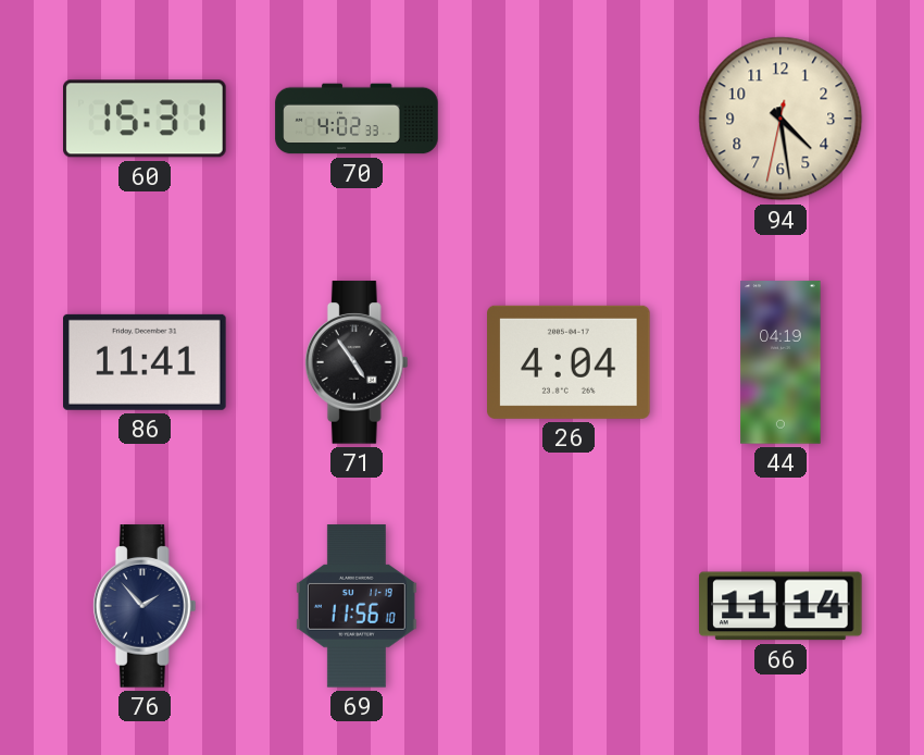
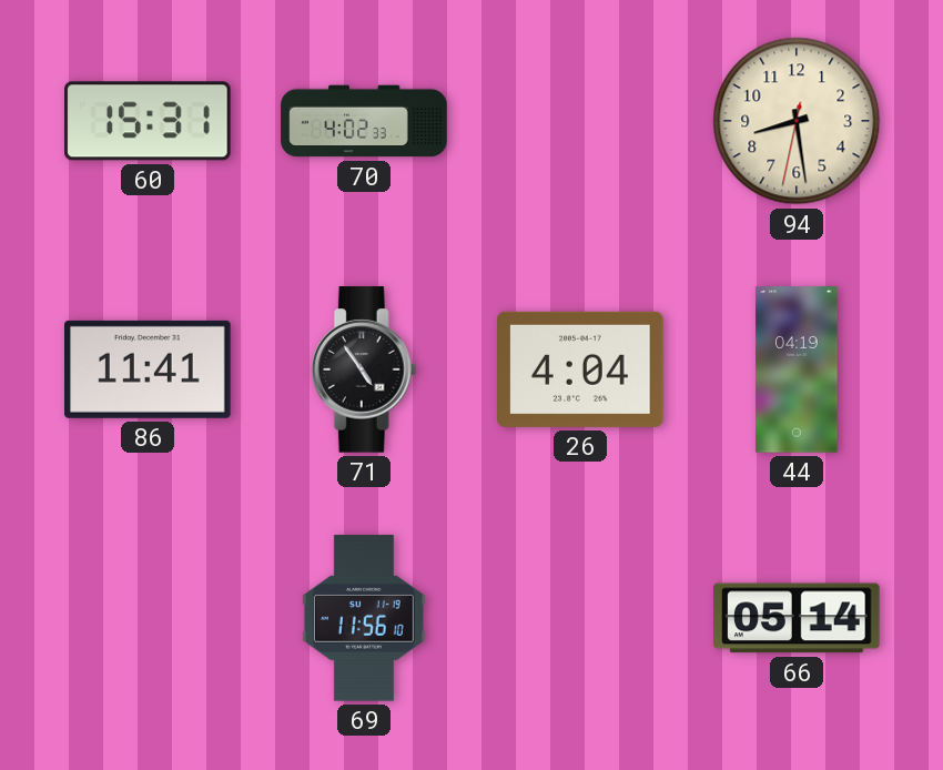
94: 4:28 -> 8:28 (797, 121)
76: 1:53 -> none (145, 606)
66: 11:14 -> 05:14 (797, 618)
